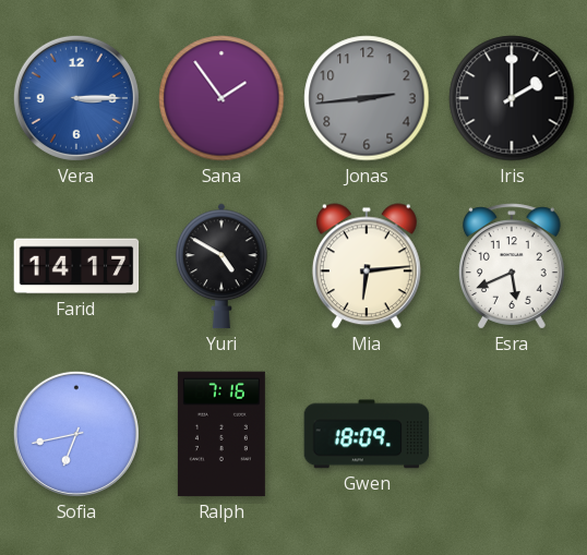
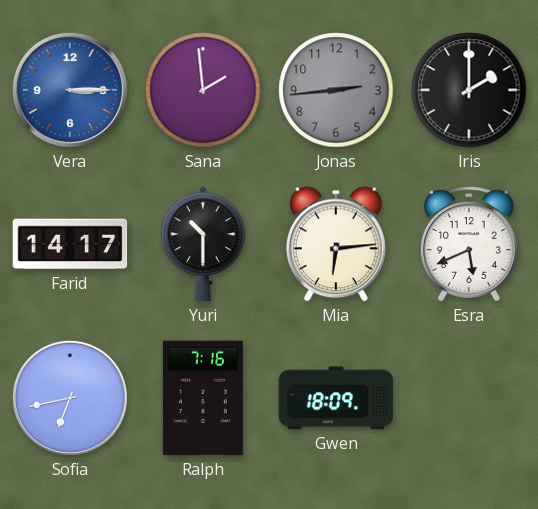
Sana: 1:54 -> 1:59 (203, 90)
Yuri: 4:50 -> 10:30 (204, 244)
